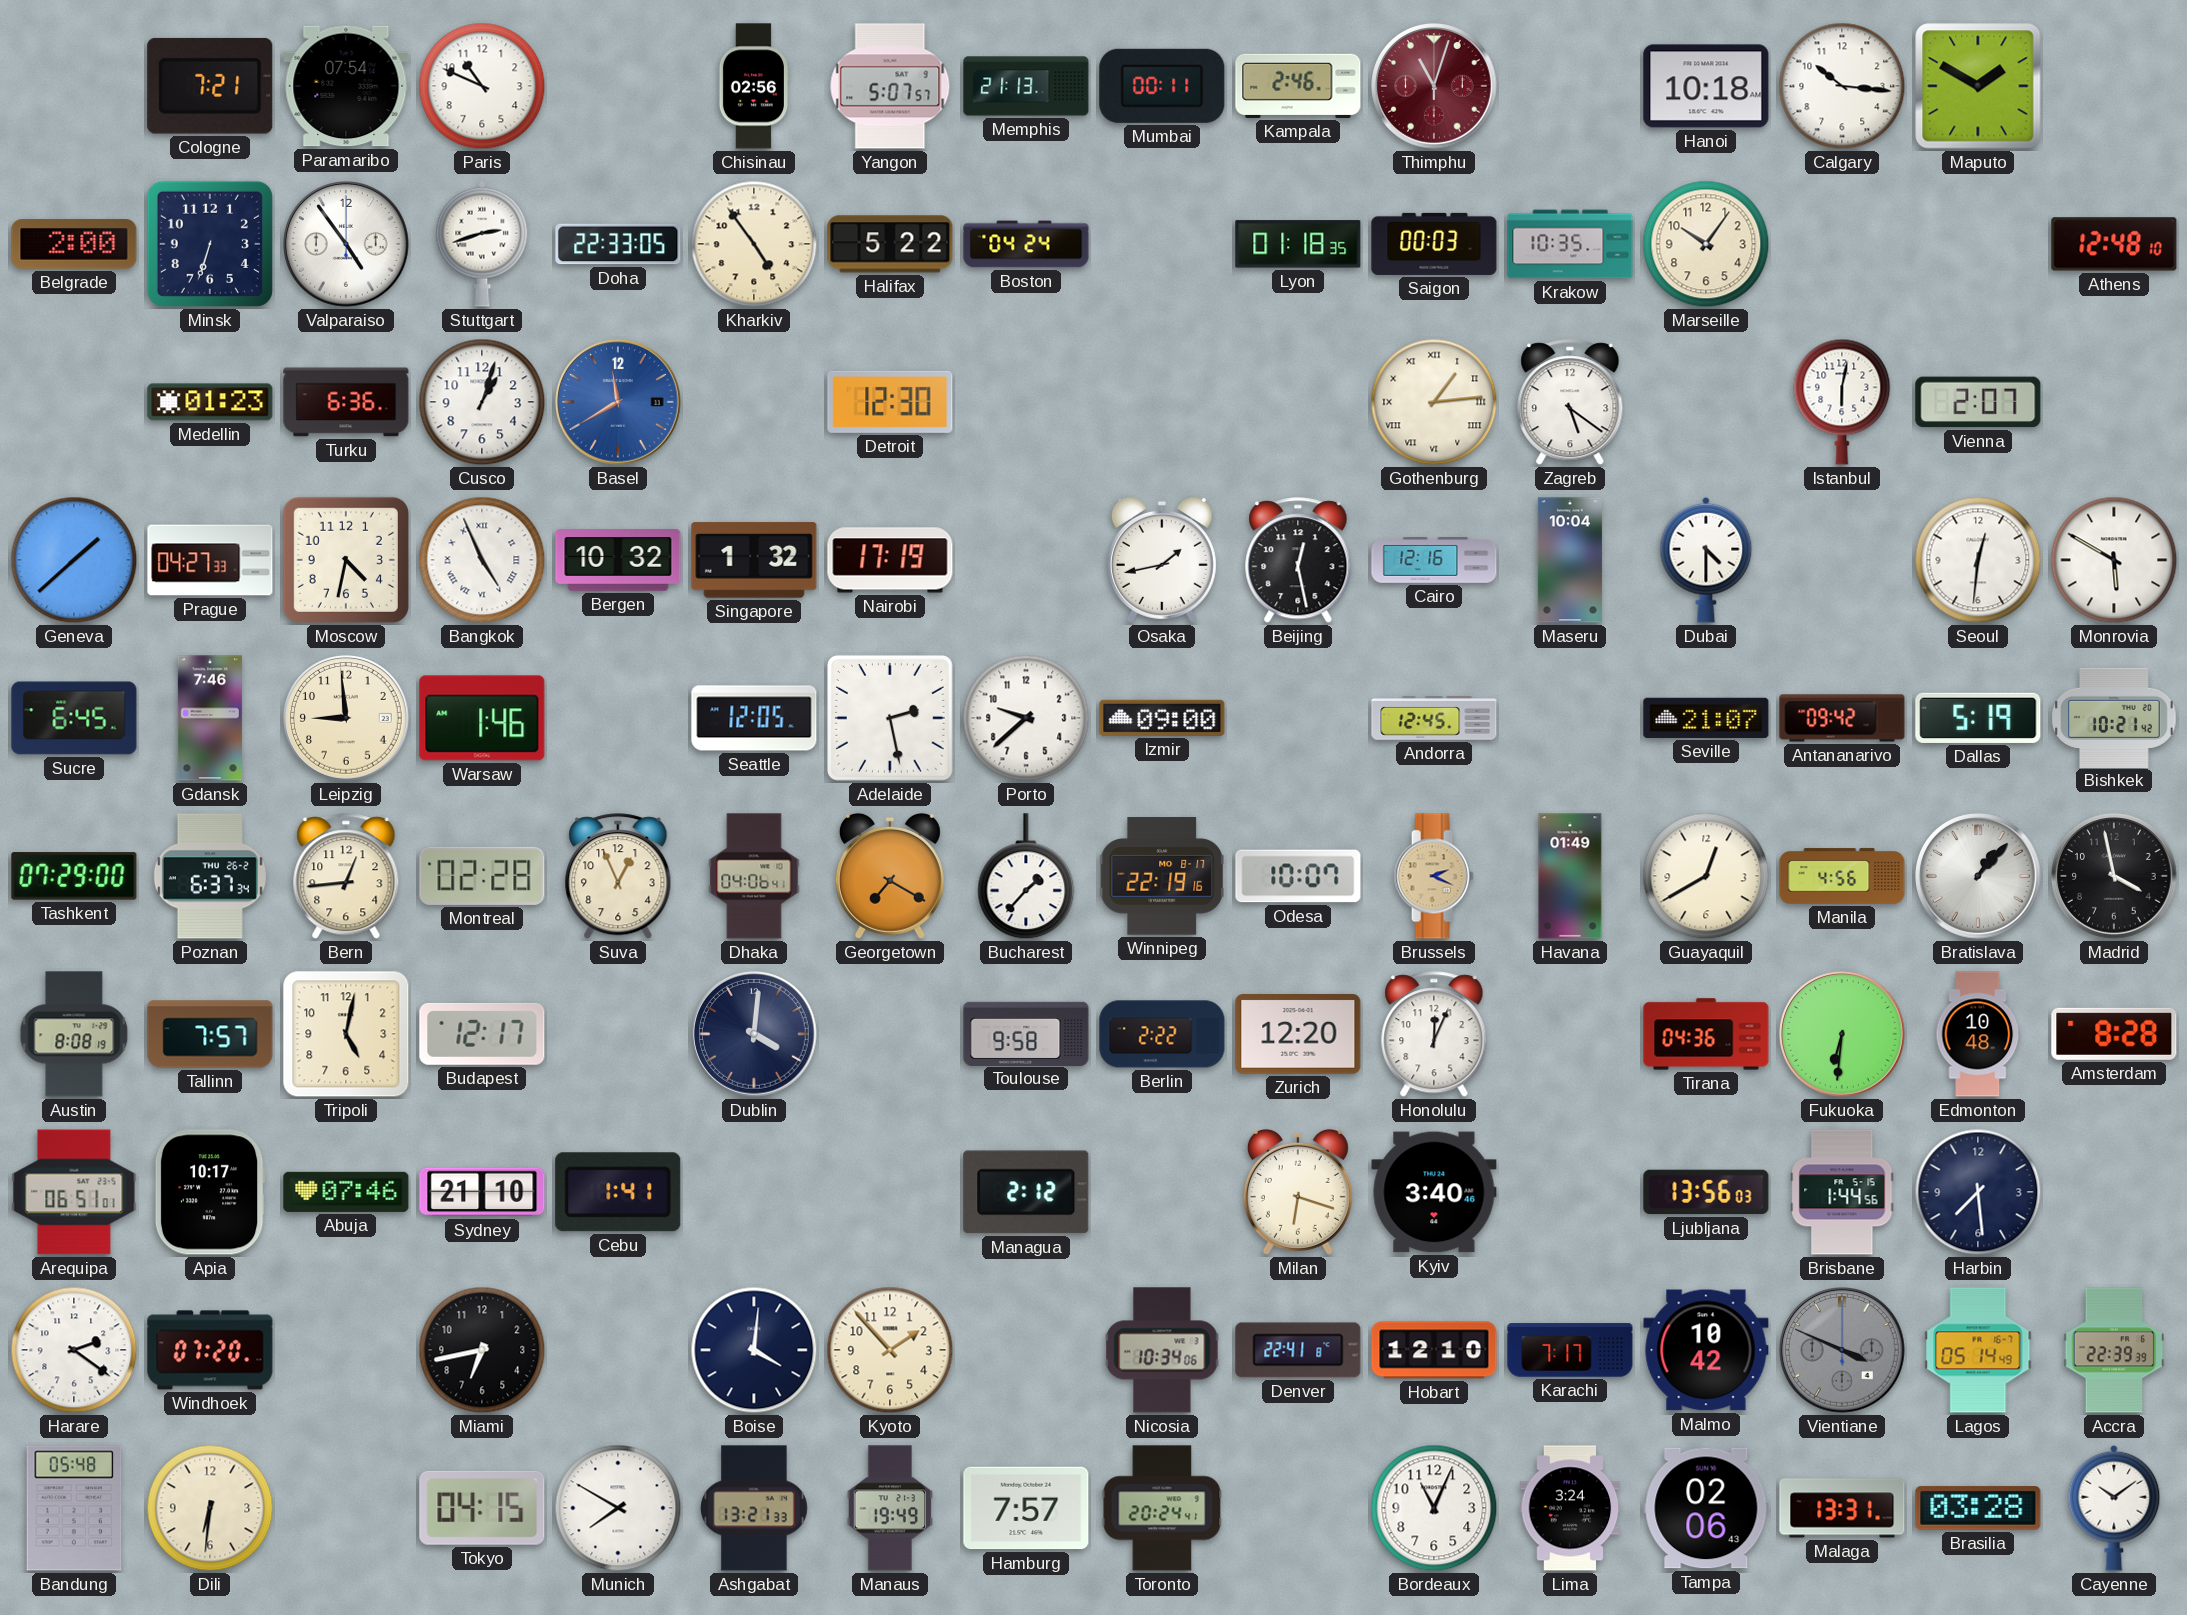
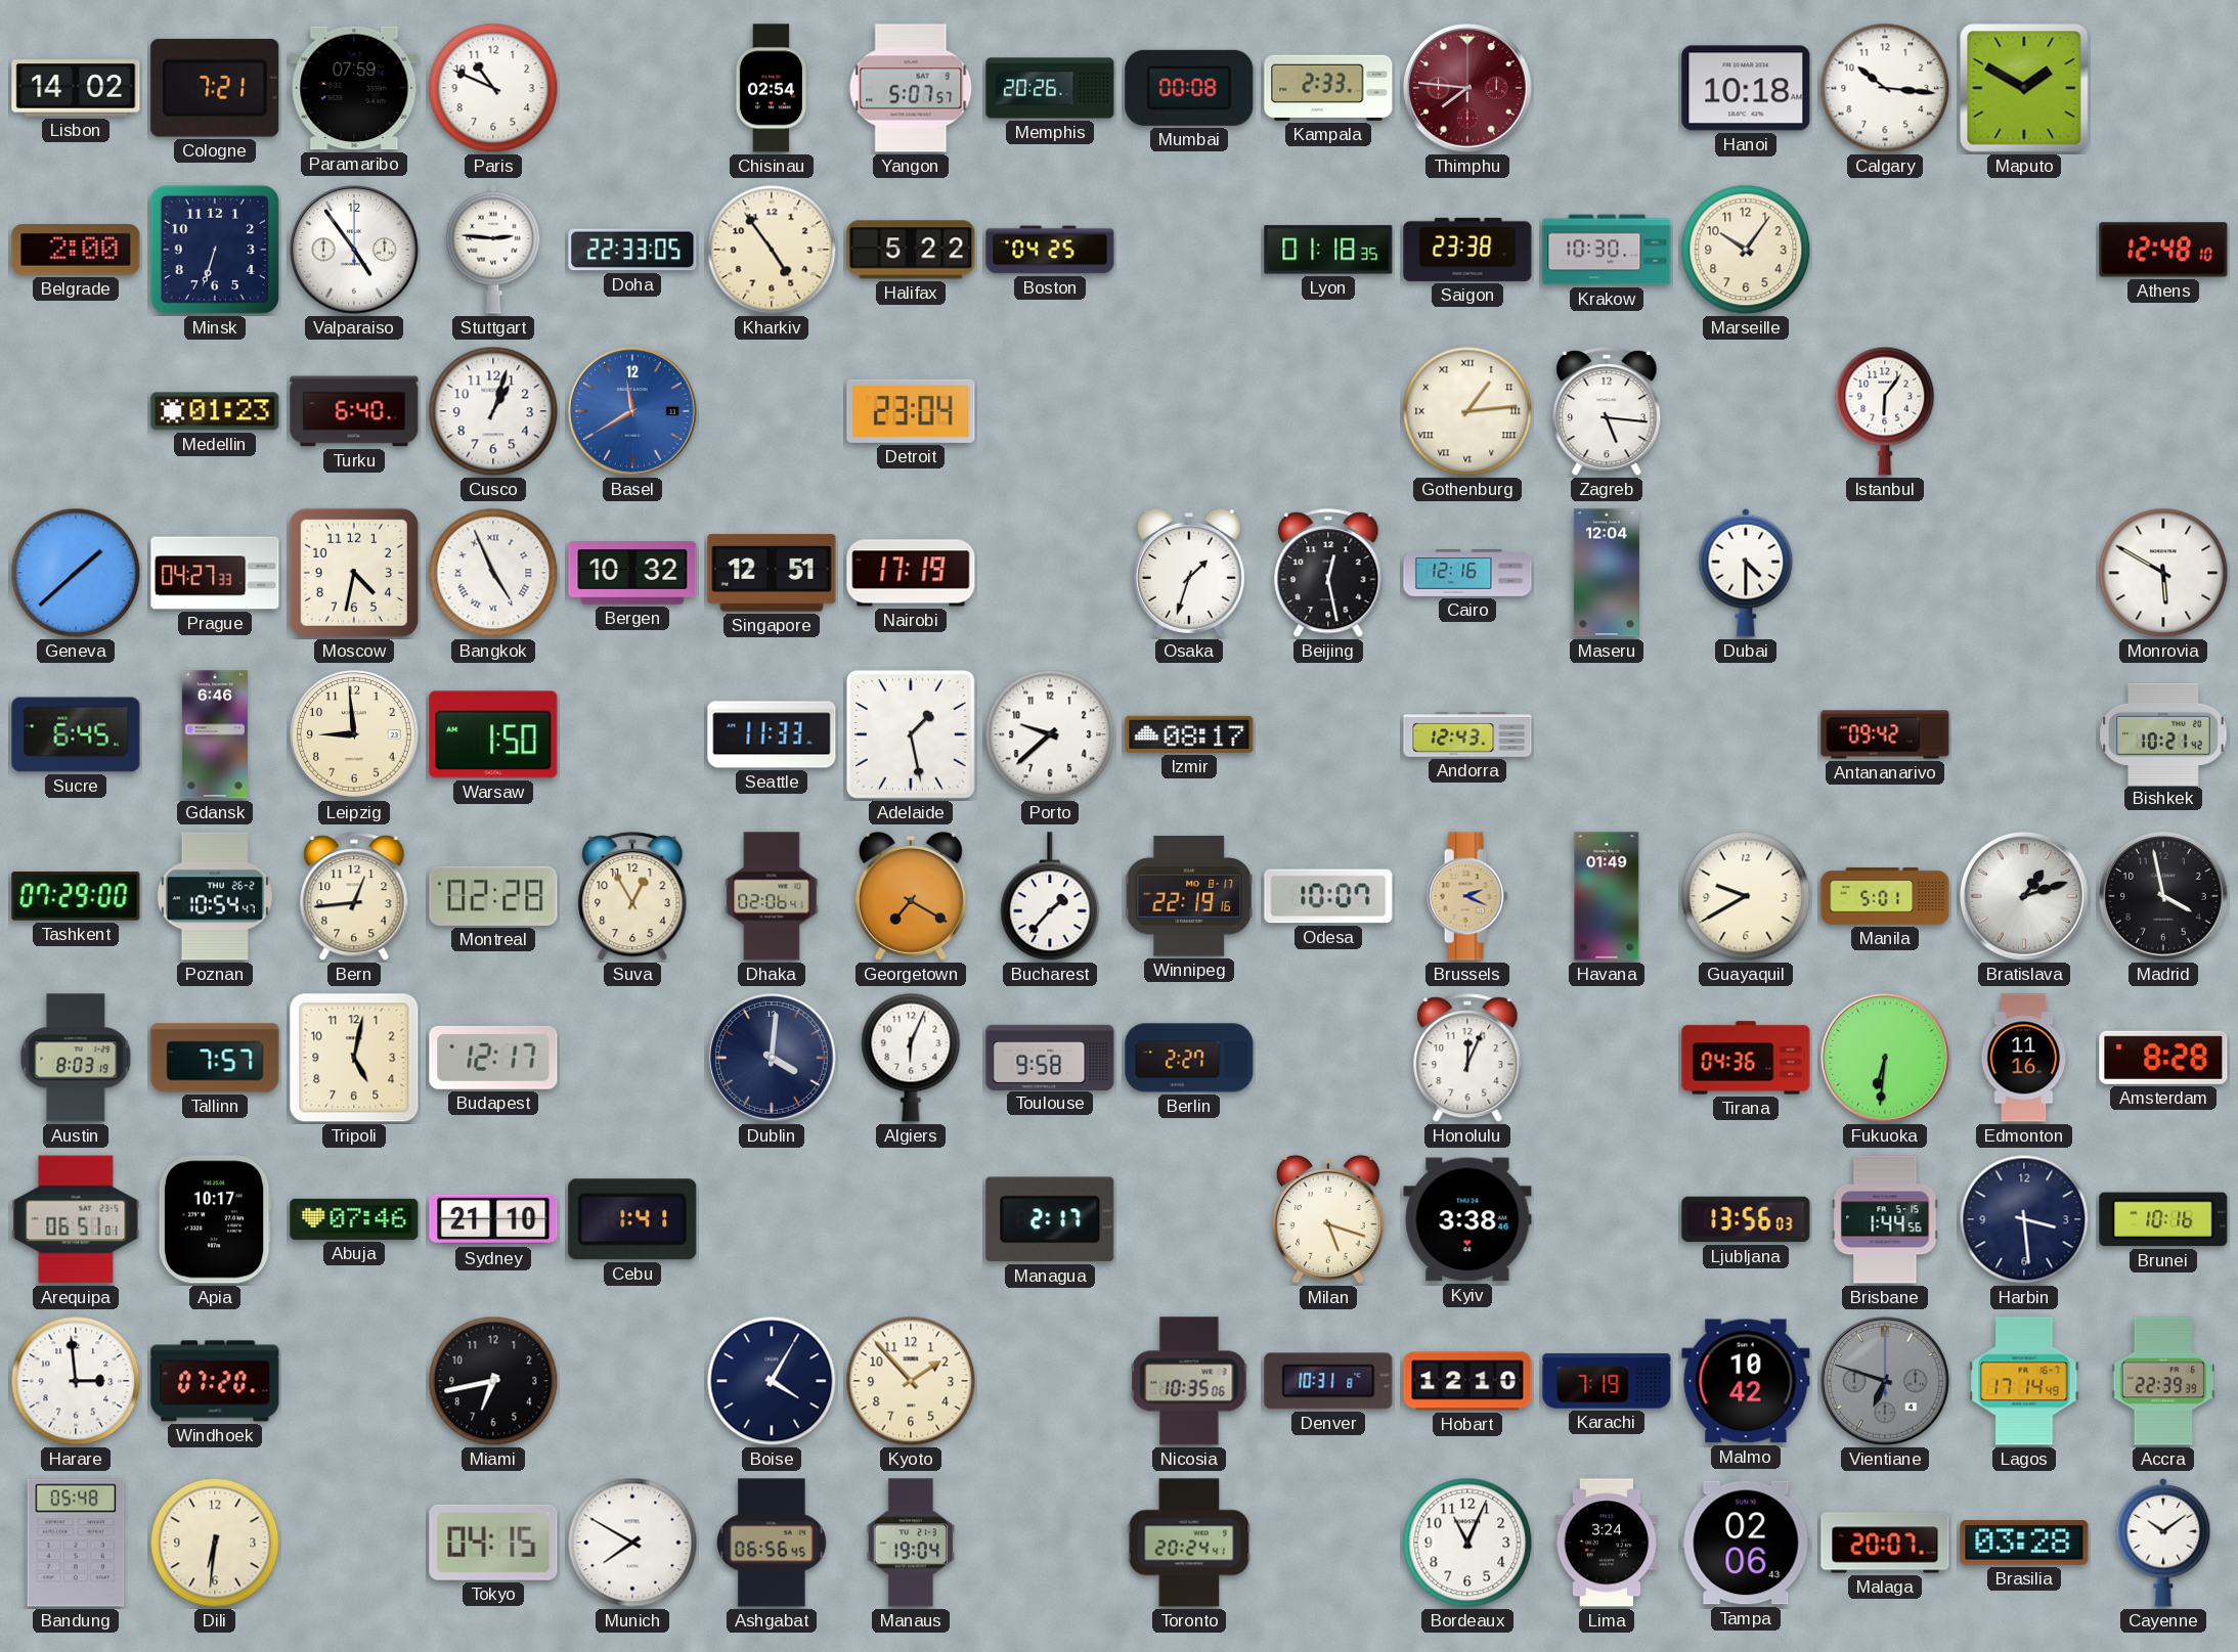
Lisbon: none -> 14:02 (76, 88)
Paramaribo: 07:54 -> 07:59 (354, 88)
Chisinau: 02:56 -> 02:54 (771, 88)
Memphis: 21:13 -> 20:26 (1050, 88)
Mumbai: 00:11 -> 00:08 (1189, 88)
Kampala: 2:46 -> 2:33 (1328, 88)
Thimphu: 11:03 -> 7:46 (1468, 89)
Stuttgart: 2:42 -> 2:46 (493, 250)
Boston: 04:24 -> 04:25 (1050, 250)
Saigon: 00:03 -> 23:38 (1467, 250)
Krakow: 10:35 -> 10:30 (1607, 250)
Turku: 6:36 -> 6:40 (354, 411)
Detroit: 12:30 -> 23:04 (911, 411)
Zagreb: 5:21 -> 5:16 (1607, 412)
Istanbul: 6:02 -> 6:06 (1885, 411)
Vienna: 2:07 -> none (1978, 402)
Singapore: 1:32 -> 12:51 (772, 573)
Osaka: 1:43 -> 1:33 (1189, 573)
Maseru: 10:04 -> 12:04 (1607, 573)
Seoul: 12:31 -> none (1978, 560)
Gdansk: 7:46 -> 6:46 (215, 734)
Warsaw: 1:46 -> 1:50 (493, 734)
Seattle: 12:05 -> 11:33 (772, 734)
Adelaide: 2:28 -> 1:28 (911, 734)
Izmir: 09:00 -> 08:17 (1189, 734)
Andorra: 12:45 -> 12:43 (1467, 735)
Seville: 21:07 -> none (1706, 718)
Dallas: 5:19 -> none (1978, 718)
Poznan: 6:37 -> 10:54 (215, 896)
Suva: 12:56 -> 12:55 (632, 897)
Dhaka: 04:06 -> 02:06 (772, 896)
Guayaquil: 12:40 -> 9:40 (1746, 896)
Manila: 4:56 -> 5:01 (1885, 896)
Bratislava: 1:07 -> 1:12 (2025, 897)
Austin: 8:08 -> 8:03 (76, 1058)
Algiers: none -> 6:04 (911, 1058)
Berlin: 2:22 -> 2:27 (1189, 1058)
Zurich: 12:20 -> none (1298, 1035)
Edmonton: 10:48 -> 11:16 (2024, 1058)
Managua: 2:12 -> 2:17 (1050, 1219)
Milan: 6:18 -> 5:18 (1328, 1219)
Kyiv: 3:40 -> 3:38 (1467, 1219)
Harbin: 7:29 -> 3:29 (2024, 1219)
Brunei: none -> 10:16 (2163, 1219)
Harare: 2:21 -> 2:59 (76, 1381)
Boise: 4:01 -> 4:05 (772, 1381)
Nicosia: 10:34 -> 10:35 (1189, 1381)
Denver: 22:41 -> 10:31 (1328, 1381)
Karachi: 7:17 -> 7:19 (1607, 1381)
Vientiane: 3:49 -> 6:48 (1886, 1382)
Lagos: 05:14 -> 17:14 (2024, 1381)
Ashgabat: 13:21 -> 06:56 (773, 1543)
Manaus: 19:49 -> 19:04 (911, 1543)
Hamburg: 7:57 -> none (1026, 1508)
Malaga: 13:31 -> 20:07 (1885, 1543)
